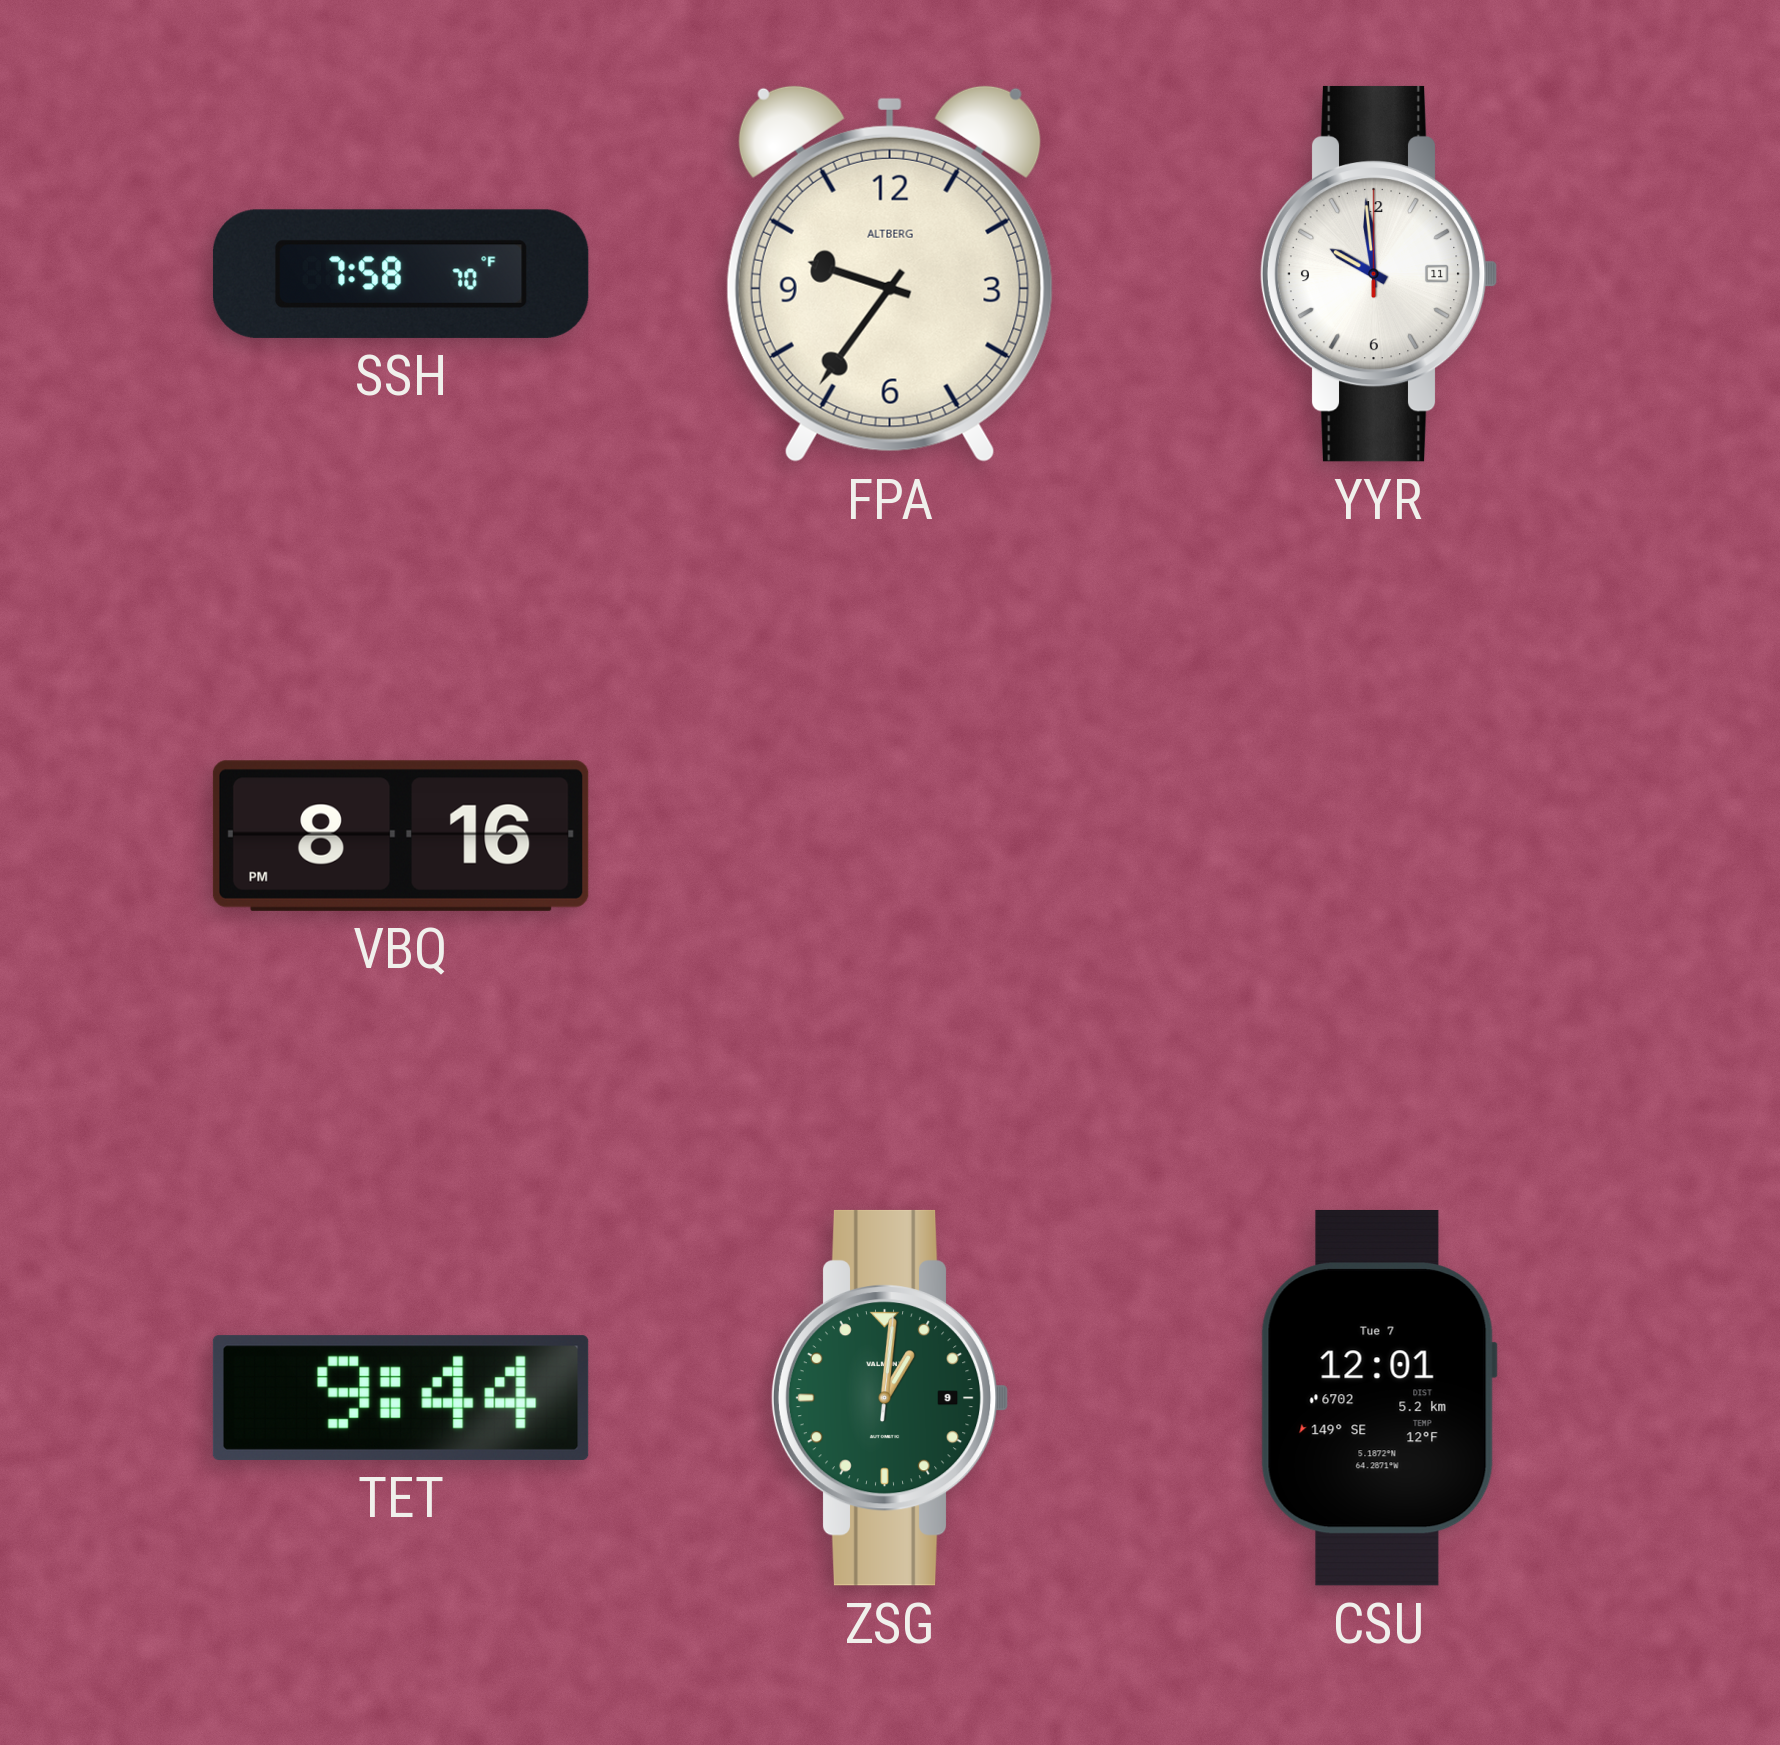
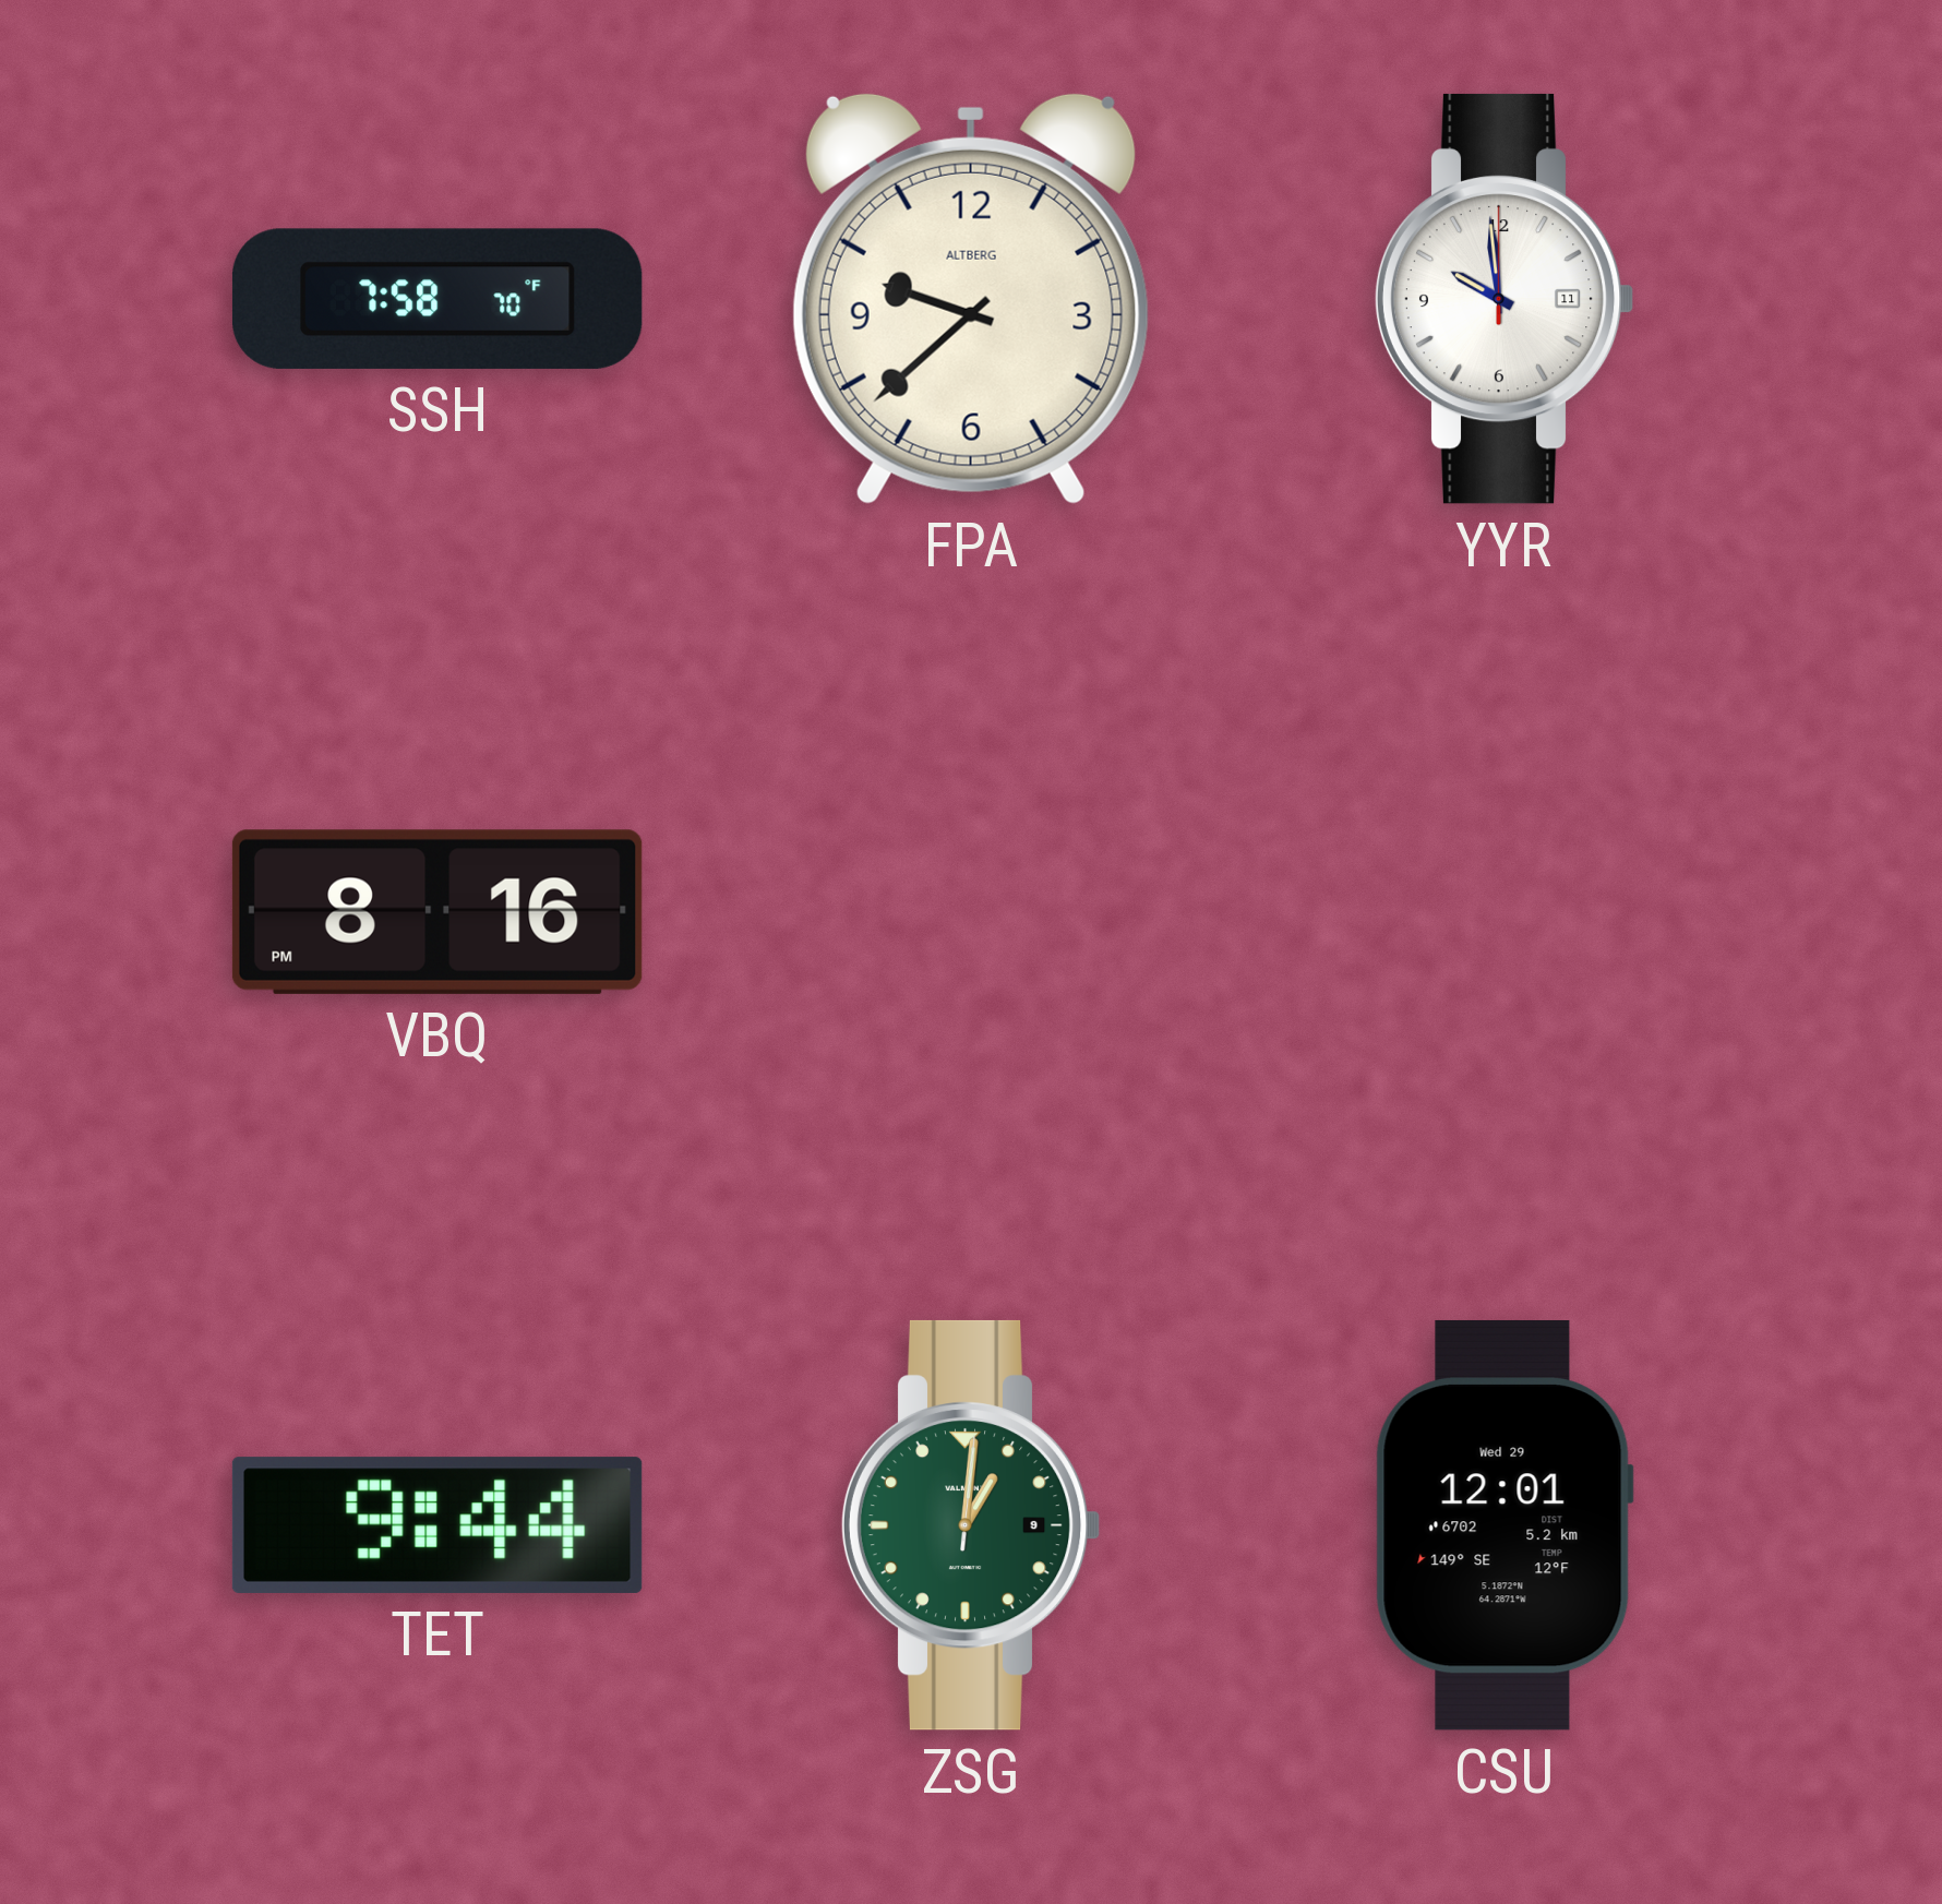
FPA: 9:36 -> 9:38 (971, 299)
CSU date: Tue 7 -> Wed 29 (1505, 1525)
